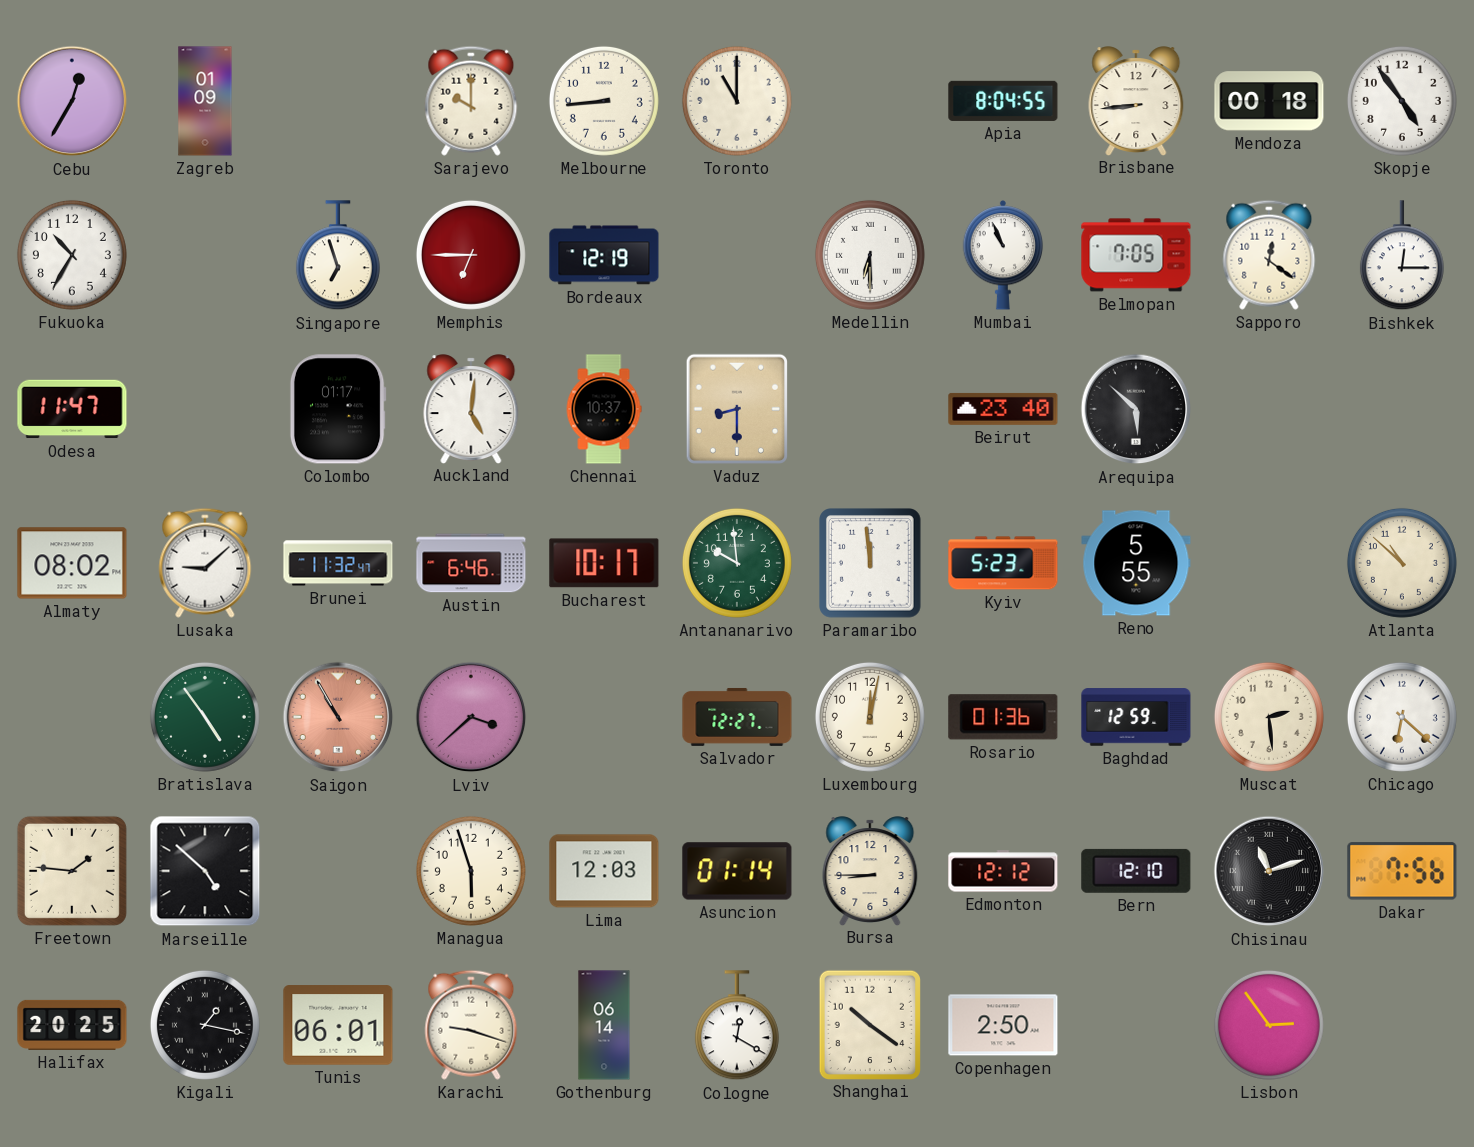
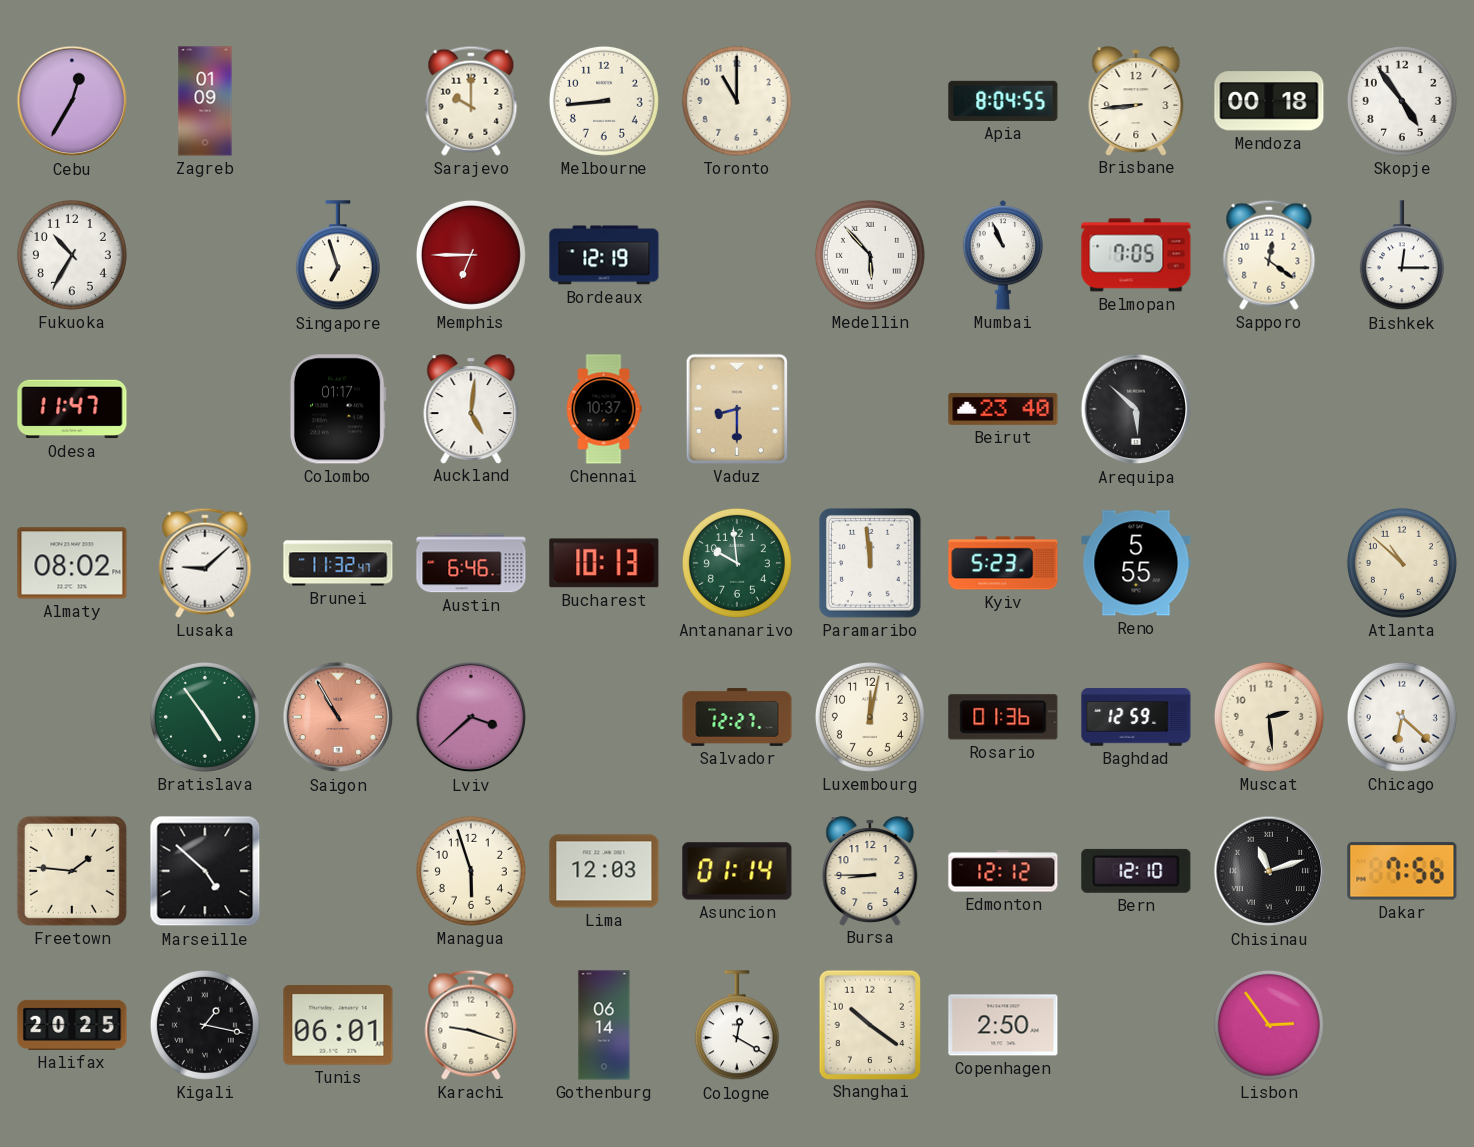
Medellin: 6:30 -> 5:53 (870, 255)
Bucharest: 10:17 -> 10:13 (604, 563)
